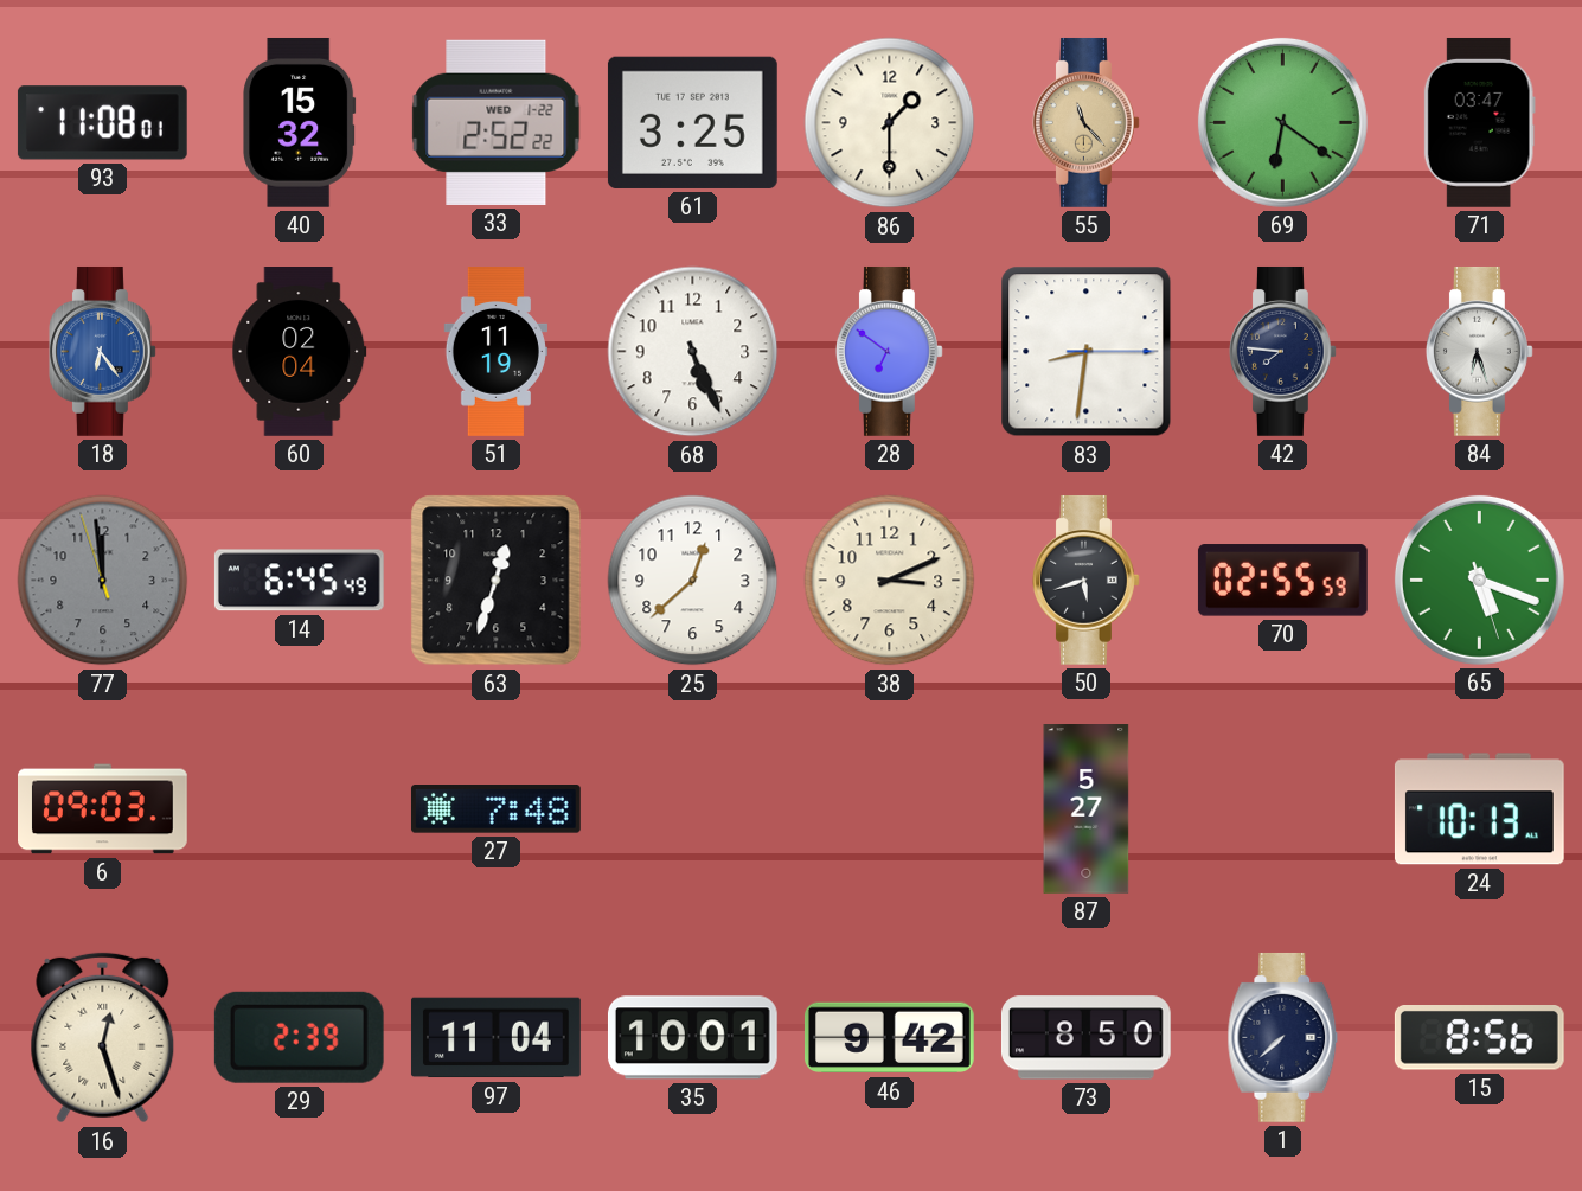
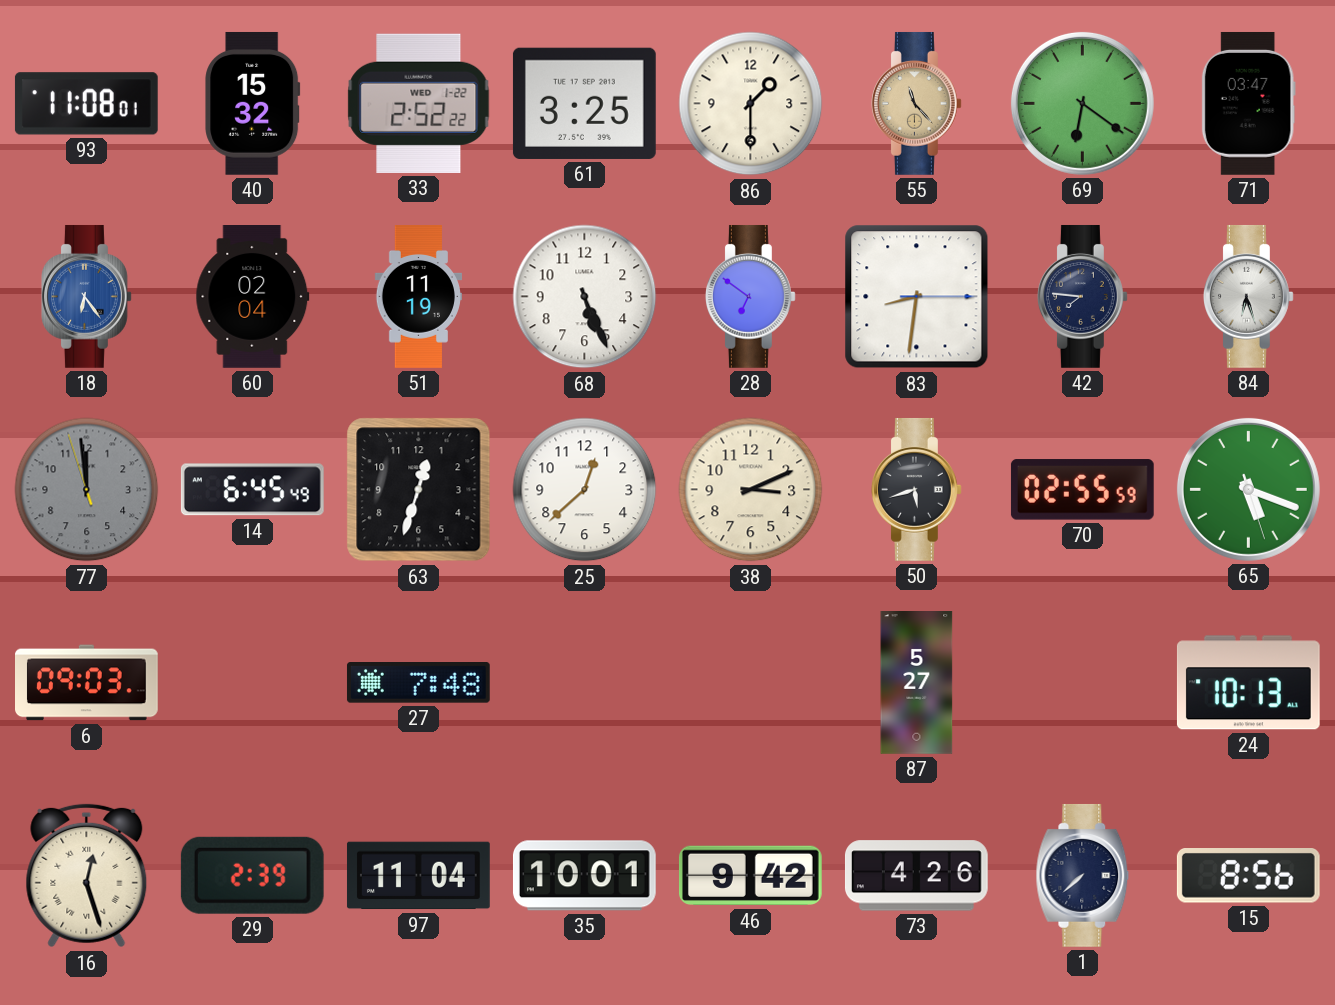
73: 8:50 -> 4:26 (916, 876)
